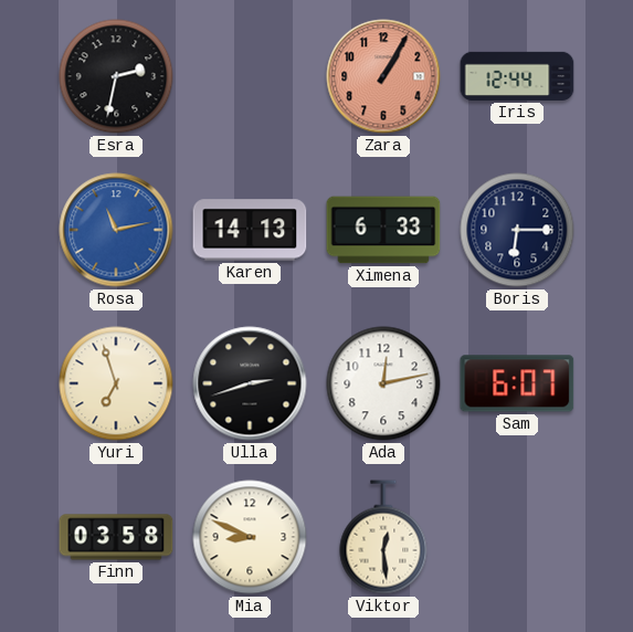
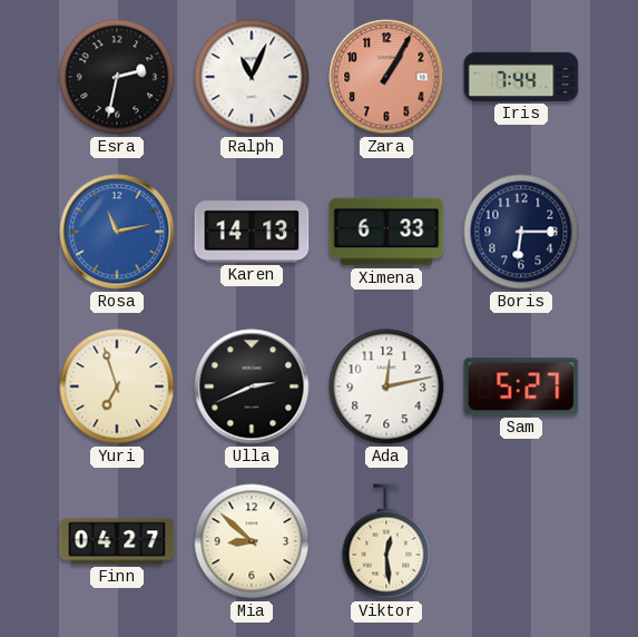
Ralph: none -> 11:04 (252, 77)
Iris: 12:44 -> 7:44 (521, 77)
Ulla: 2:42 -> 2:41 (252, 386)
Sam: 6:07 -> 5:27 (521, 386)
Finn: 03:58 -> 04:27 (117, 541)
Mia: 8:49 -> 8:52 (252, 541)
